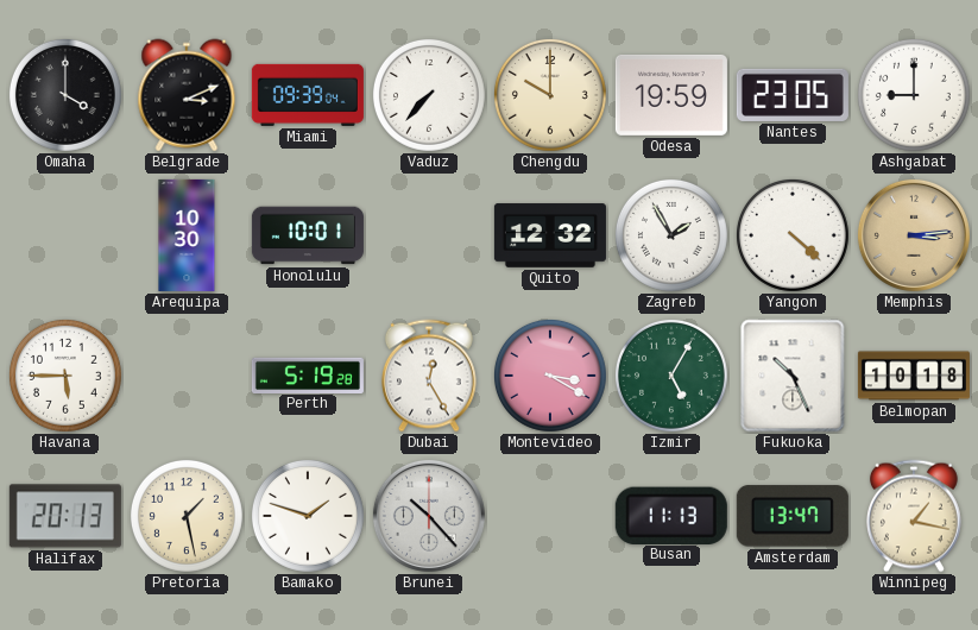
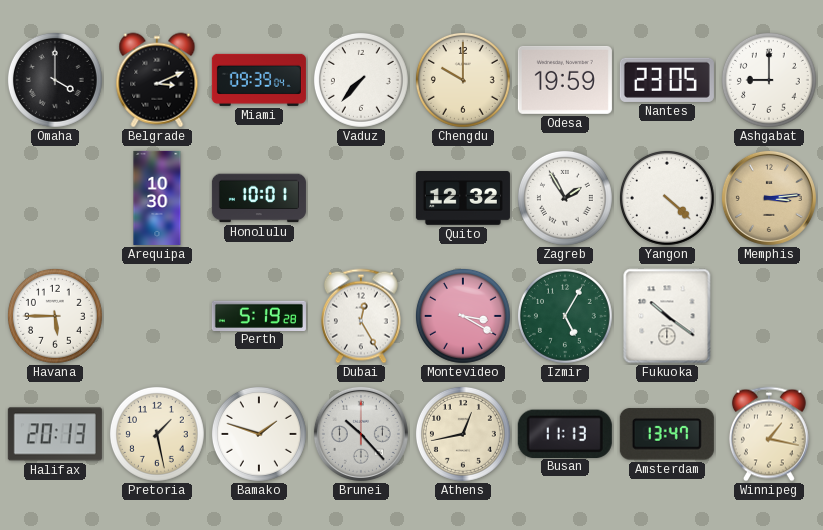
Fukuoka: 10:26 -> 10:21 (667, 316)
Belmopan: 10:18 -> none (914, 376)
Athens: none -> 12:43 (463, 434)
